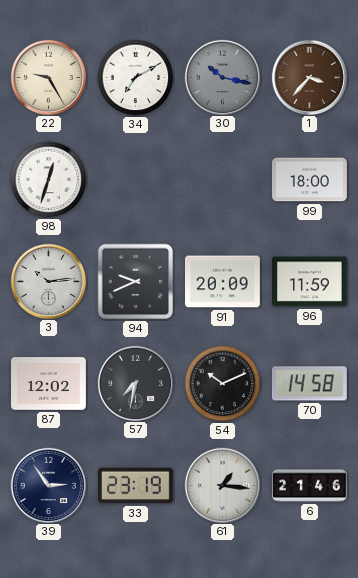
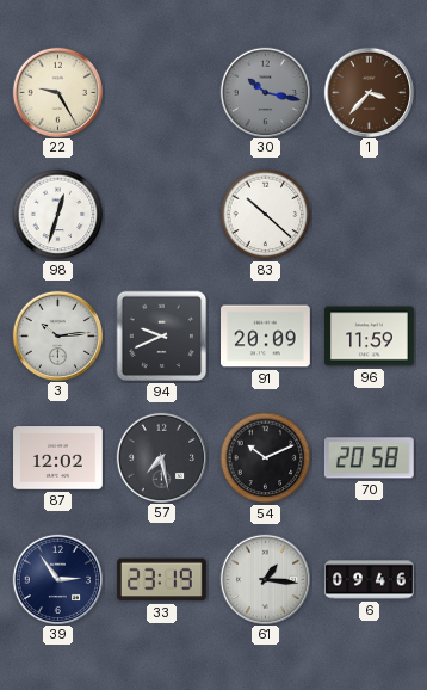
34: 7:10 -> none (136, 78)
83: none -> 10:22 (266, 215)
99: 18:00 -> none (310, 180)
57: 7:32 -> 7:28 (161, 457)
70: 14:58 -> 20:58 (369, 458)
6: 21:46 -> 09:46 (370, 580)
